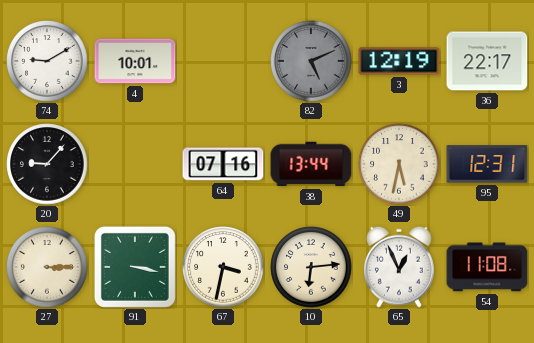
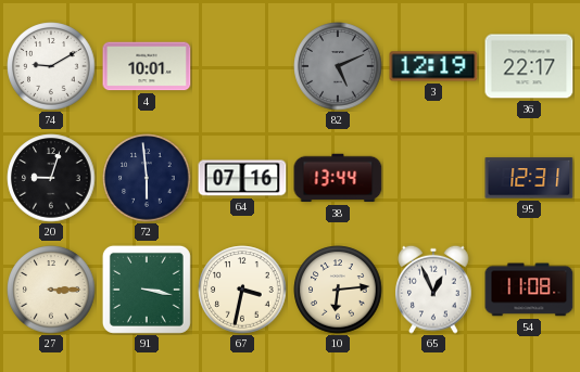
20: 9:07 -> 9:03 (51, 178)
72: none -> 5:59 (147, 178)
49: 5:32 -> none (399, 164)
